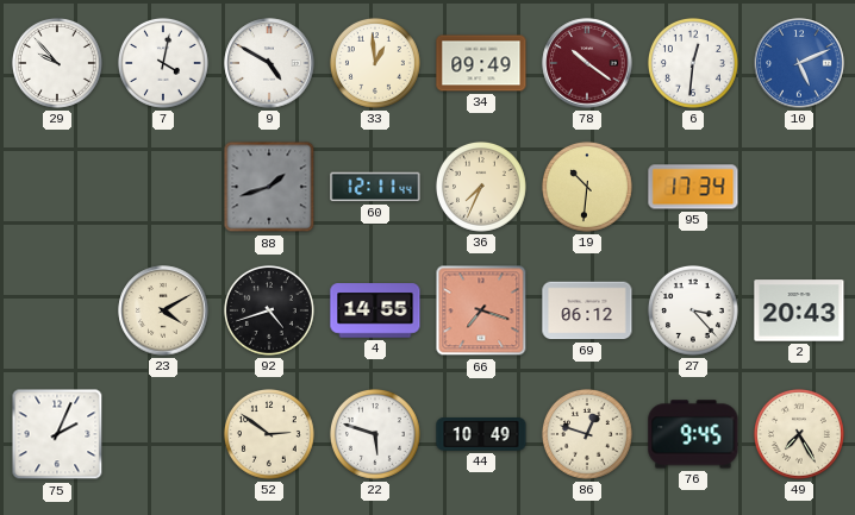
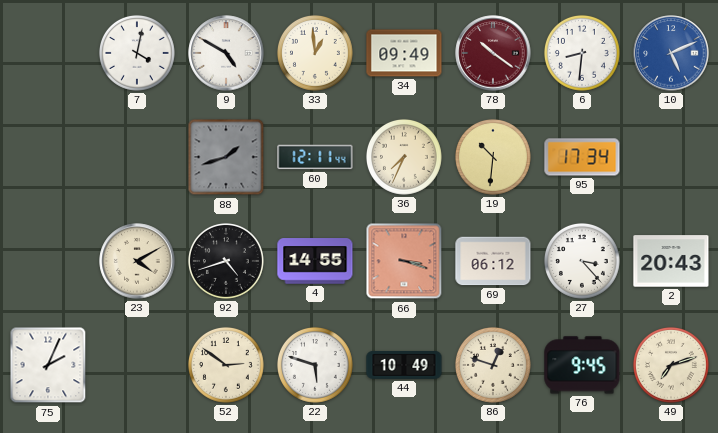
29: 9:53 -> none (57, 63)
6: 12:31 -> 8:31 (582, 53)
66: 7:18 -> 3:18 (404, 261)
49: 7:25 -> 7:12 (671, 365)
